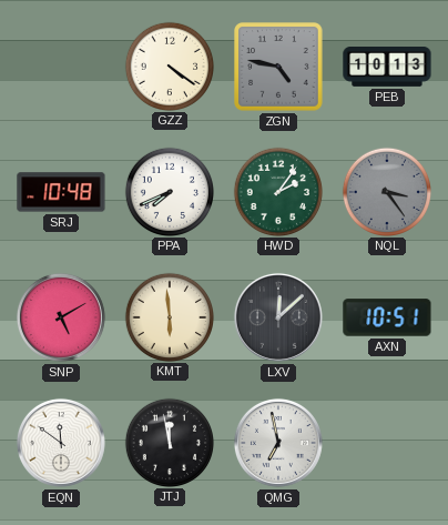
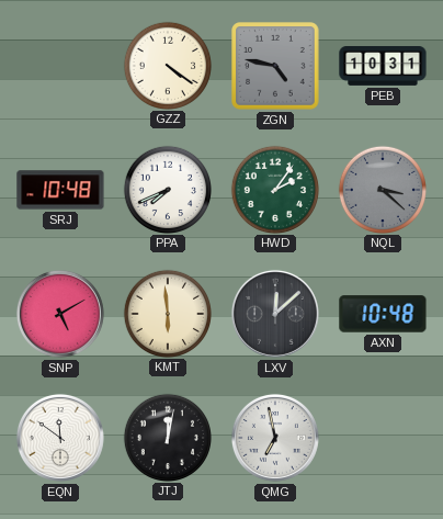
PEB: 10:13 -> 10:31 (383, 67)
NQL: 3:24 -> 3:22 (382, 189)
AXN: 10:51 -> 10:48 (383, 314)
JTJ: 11:58 -> 12:02 (167, 437)
